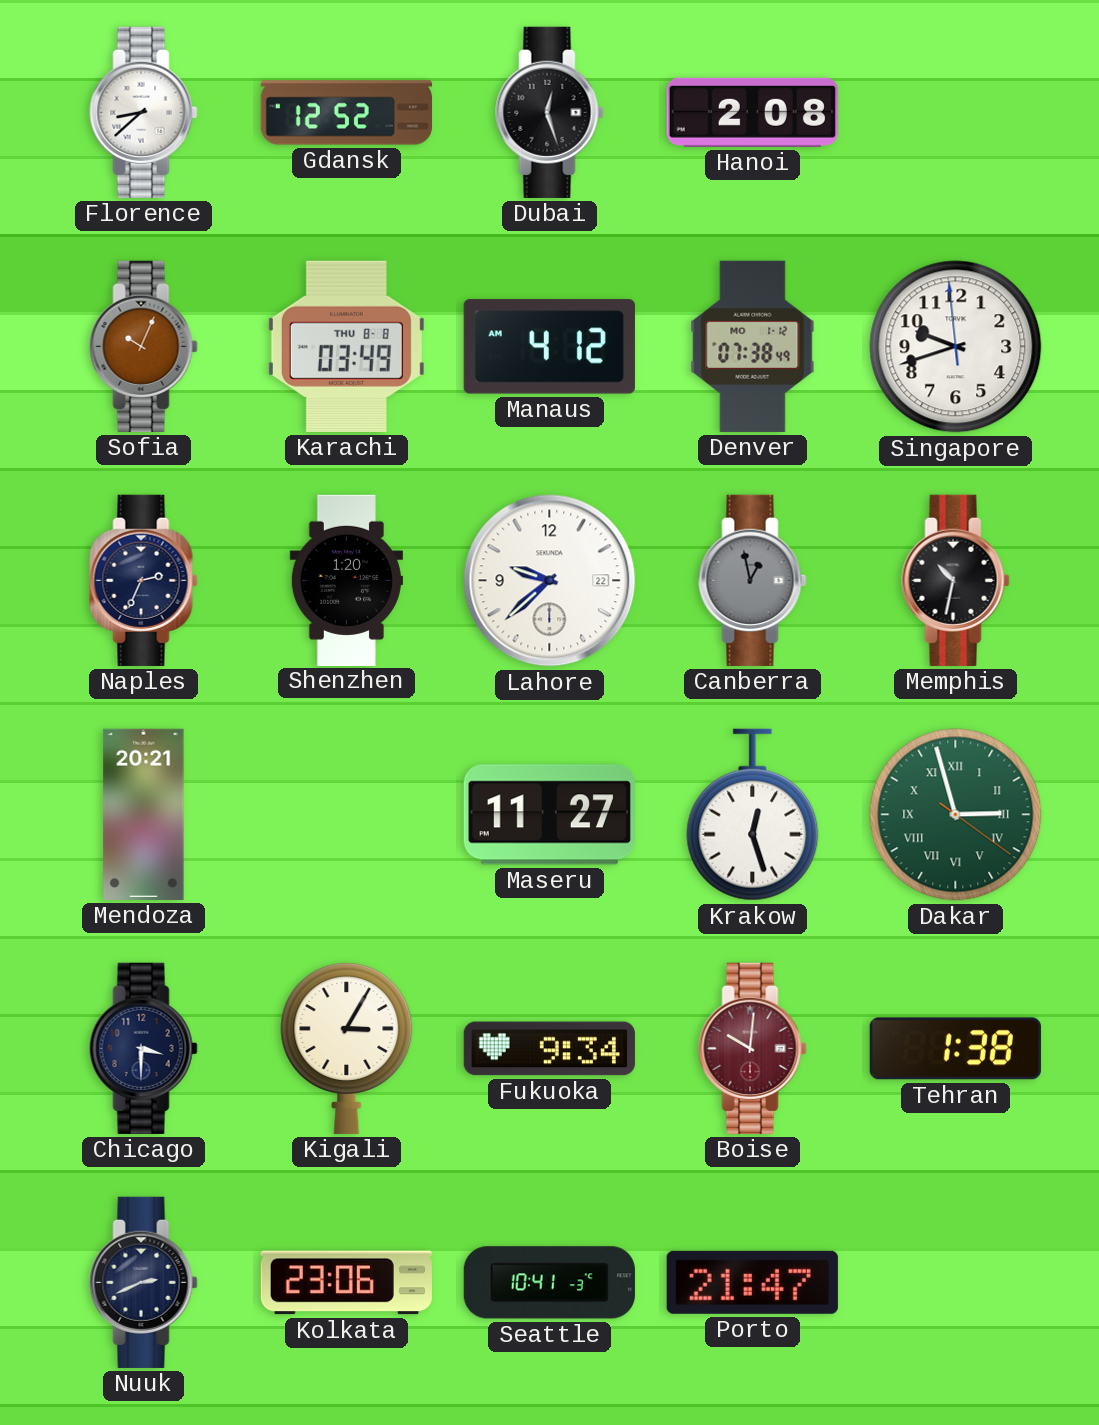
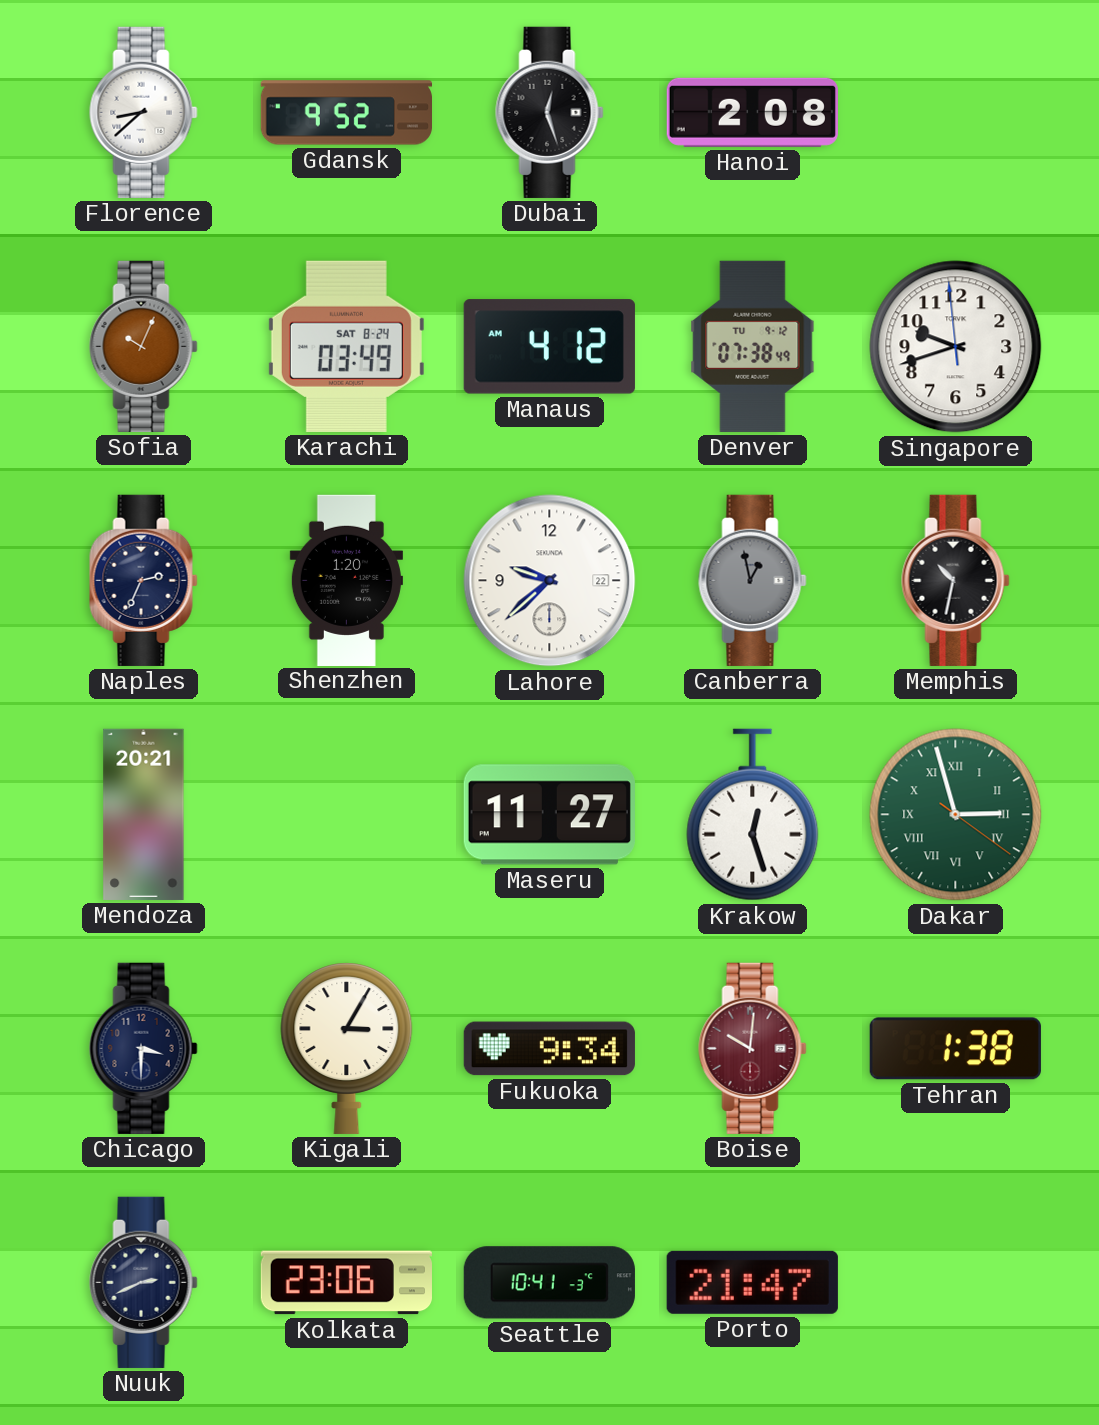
Gdansk: 12:52 -> 9:52 (346, 113)
Karachi date: THU 8-8 -> SAT 8-24 (346, 346)
Denver date: MO 1-12 -> TU 9-12 (753, 346)
